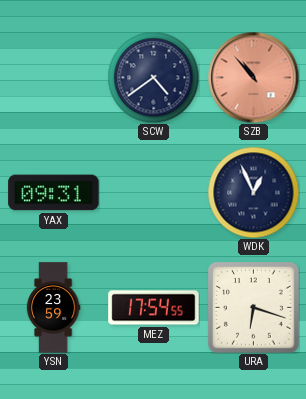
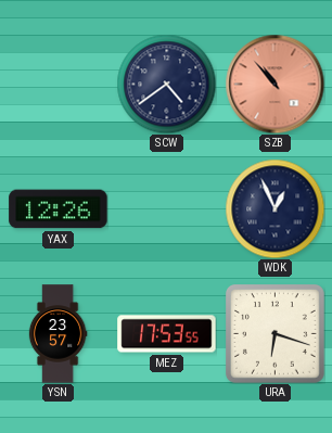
YAX: 09:31 -> 12:26 (59, 209)
YSN: 23:59 -> 23:57 (58, 334)
MEZ: 17:54 -> 17:53 (167, 334)
